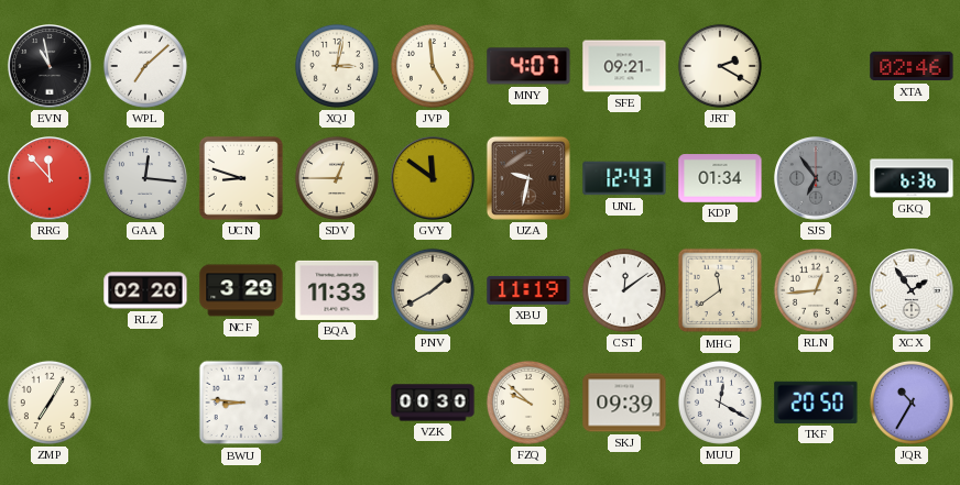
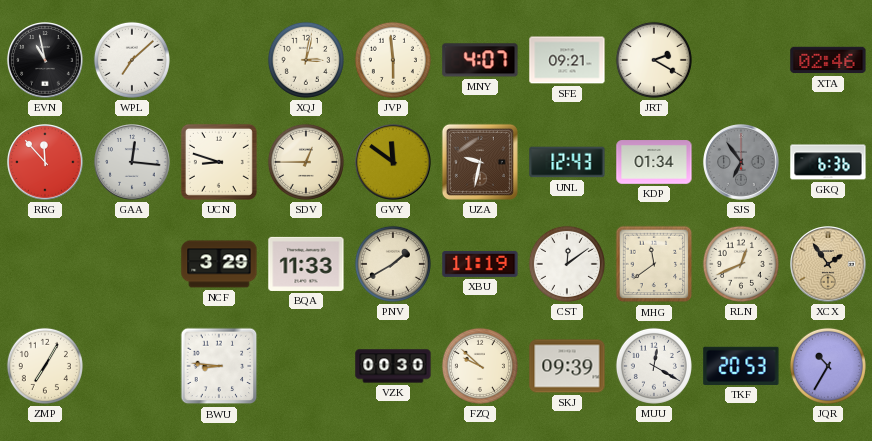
JVP: 4:59 -> 5:59 (393, 60)
RLZ: 02:20 -> none (145, 290)
RLN: 12:44 -> 12:41 (741, 264)
XCX dial: white -> champagne (828, 264)
TKF: 20:50 -> 20:53 (741, 366)
